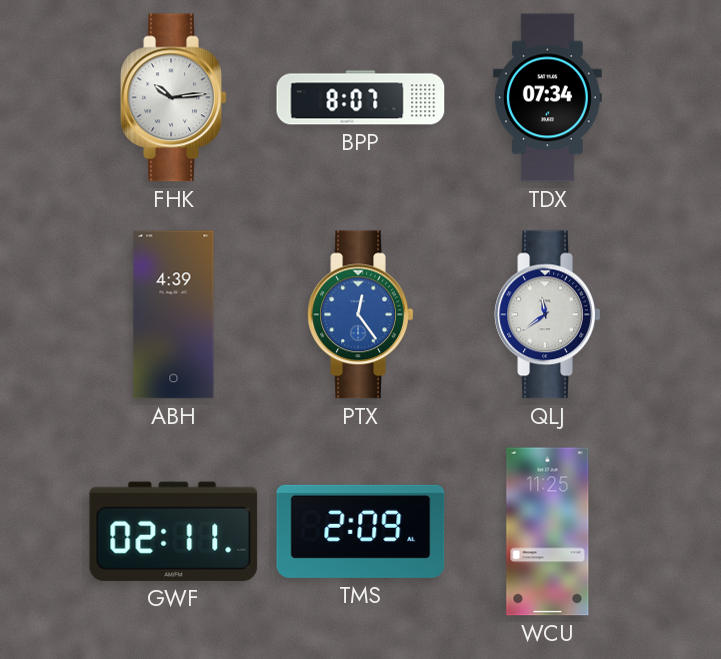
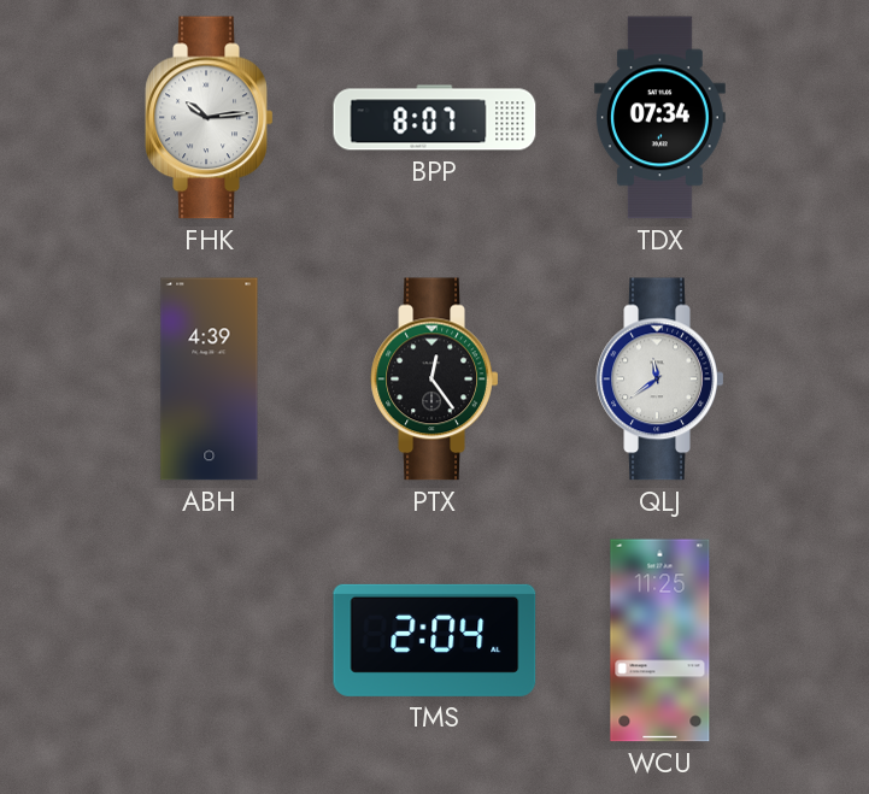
PTX dial: blue -> black (435, 380)
GWF: 02:11 -> none (174, 531)
TMS: 2:09 -> 2:04 (435, 640)
